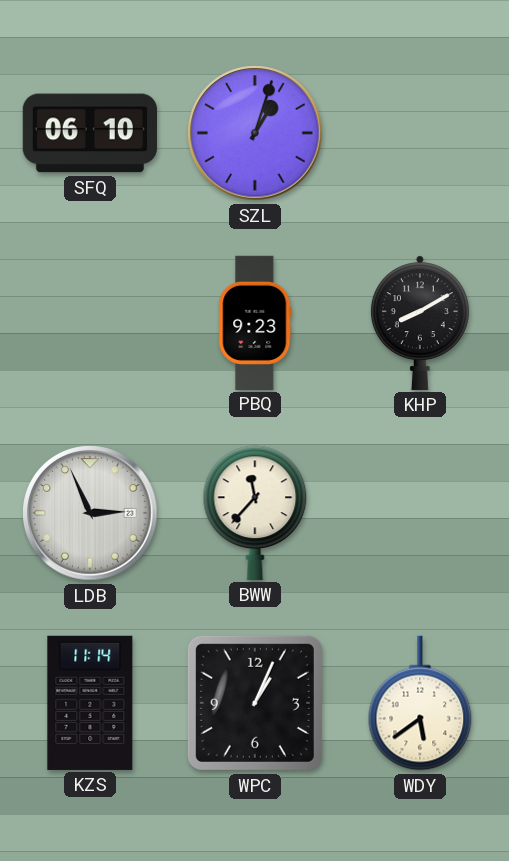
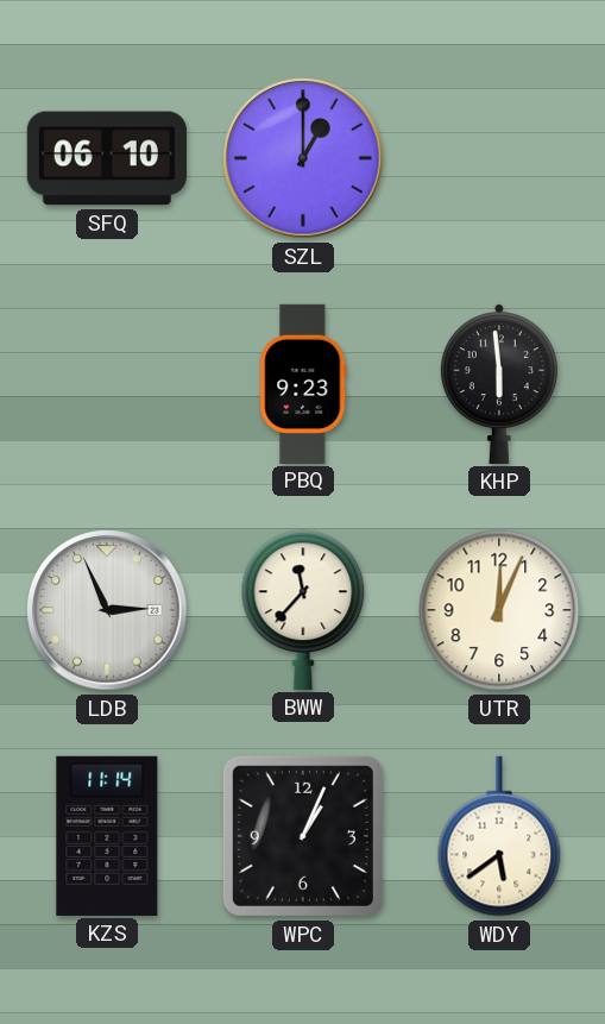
SZL: 1:03 -> 1:00 (303, 158)
KHP: 8:10 -> 5:59 (499, 384)
UTR: none -> 12:04 (499, 610)
